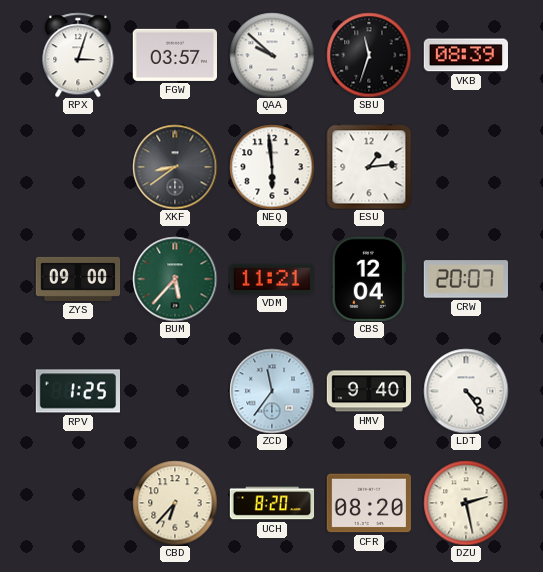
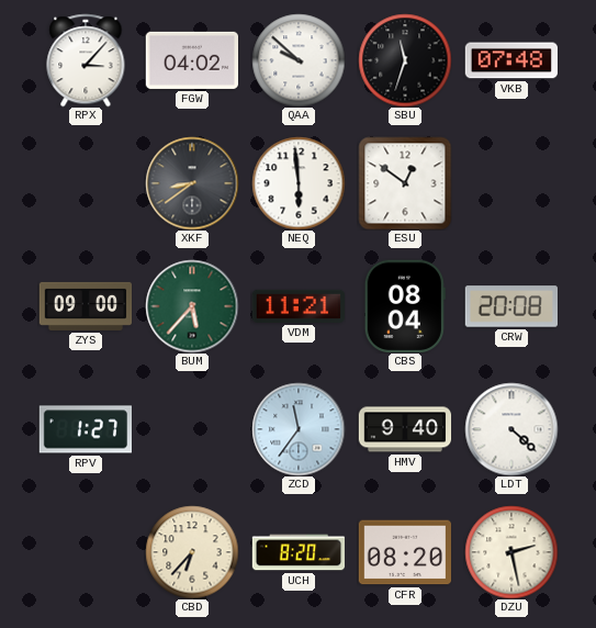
RPX: 3:03 -> 3:07 (86, 60)
FGW: 03:57 -> 04:02 (191, 60)
VKB: 08:39 -> 07:48 (510, 60)
ESU: 1:14 -> 12:51 (405, 183)
CBS: 12:04 -> 08:04 (405, 305)
CRW: 20:07 -> 20:08 (510, 306)
RPV: 1:25 -> 1:27 (85, 429)
LDT: 4:24 -> 4:22 (511, 429)
